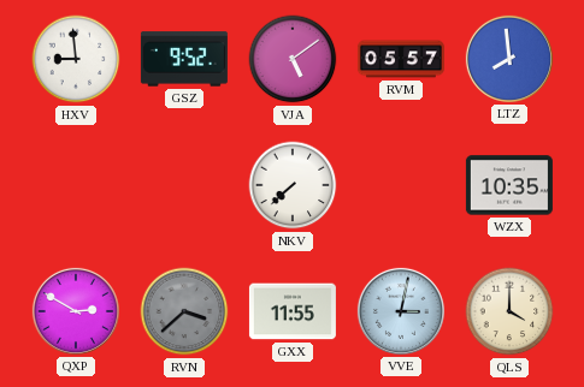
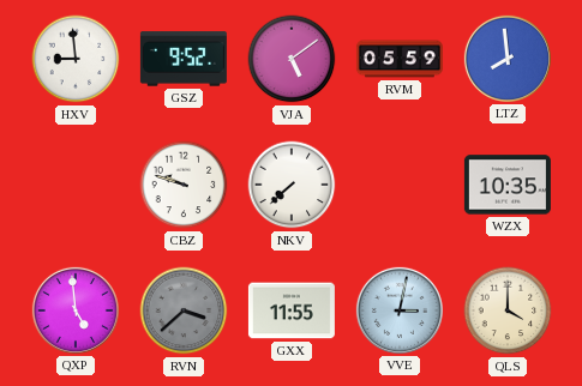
RVM: 05:57 -> 05:59 (400, 59)
CBZ: none -> 9:48 (184, 185)
QXP: 2:50 -> 4:59 (76, 310)
